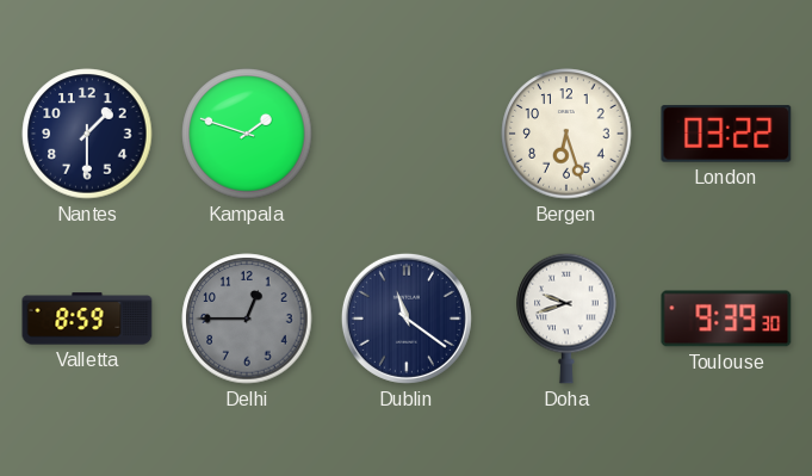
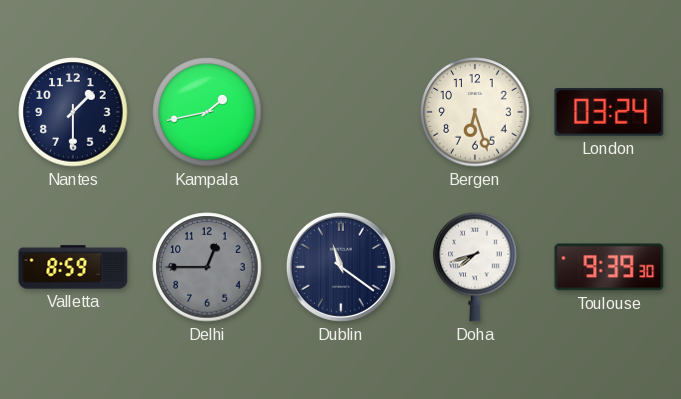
Kampala: 1:48 -> 1:43 (207, 112)
London: 03:22 -> 03:24 (609, 112)
Doha: 9:42 -> 7:42 (475, 267)
